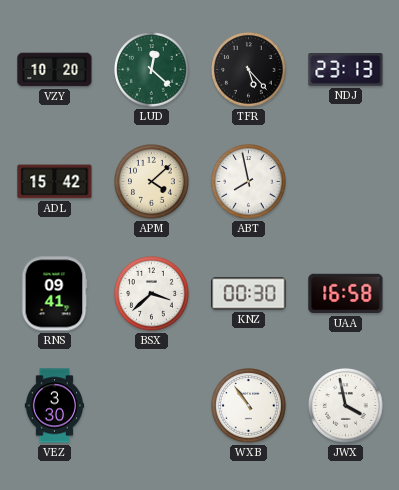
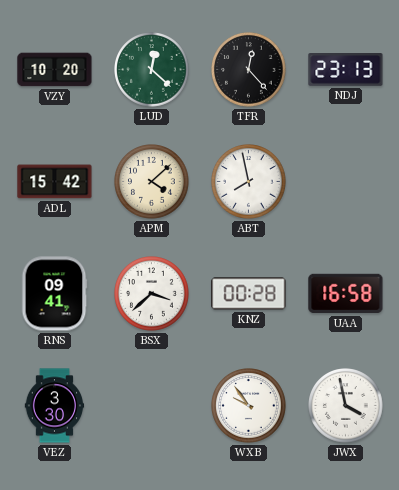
TFR: 5:23 -> 12:23 (249, 70)
KNZ: 00:30 -> 00:28 (249, 294)
WXB: 10:54 -> 9:54 (249, 406)
